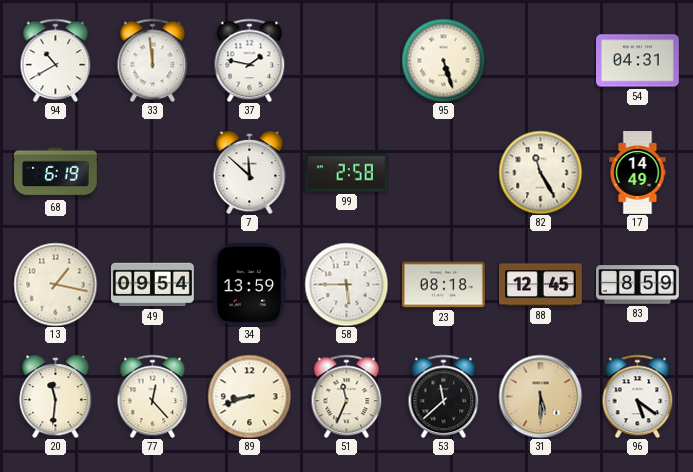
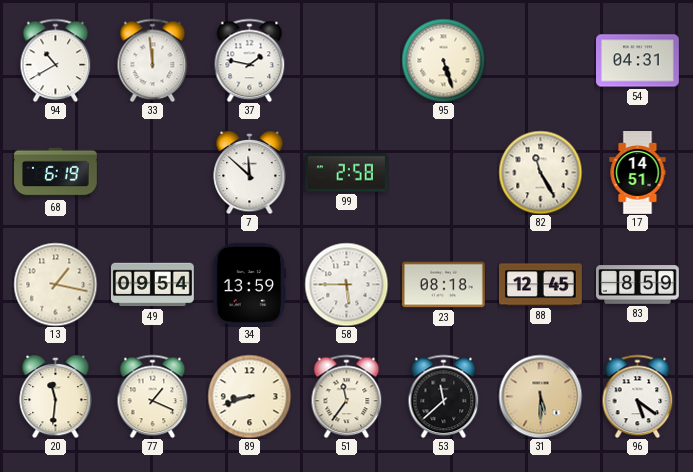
17: 14:49 -> 14:51 (638, 173)
77: 12:23 -> 1:19 (153, 396)
51: 11:34 -> 11:36 (347, 396)
